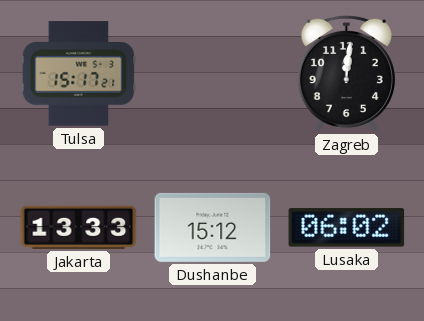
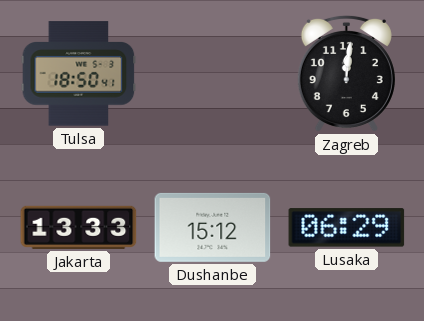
Tulsa: 15:17 -> 18:50 (79, 74)
Lusaka: 06:02 -> 06:29 (347, 228)
